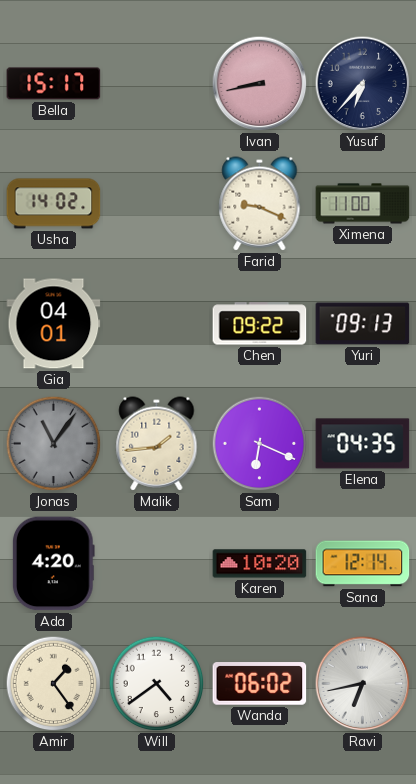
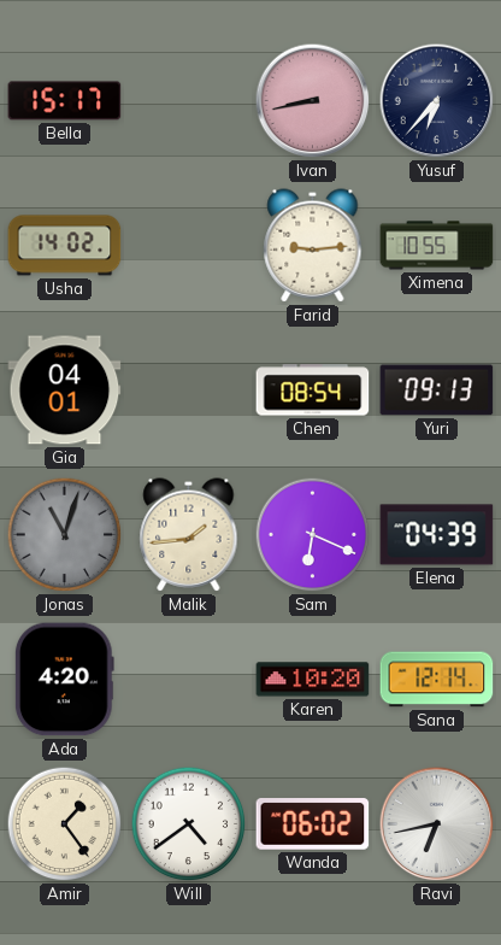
Farid: 9:19 -> 9:14 (313, 246)
Ximena: 11:00 -> 10:55 (437, 246)
Chen: 09:22 -> 08:54 (313, 391)
Jonas: 11:06 -> 11:03 (65, 535)
Elena: 04:35 -> 04:39 (437, 535)
